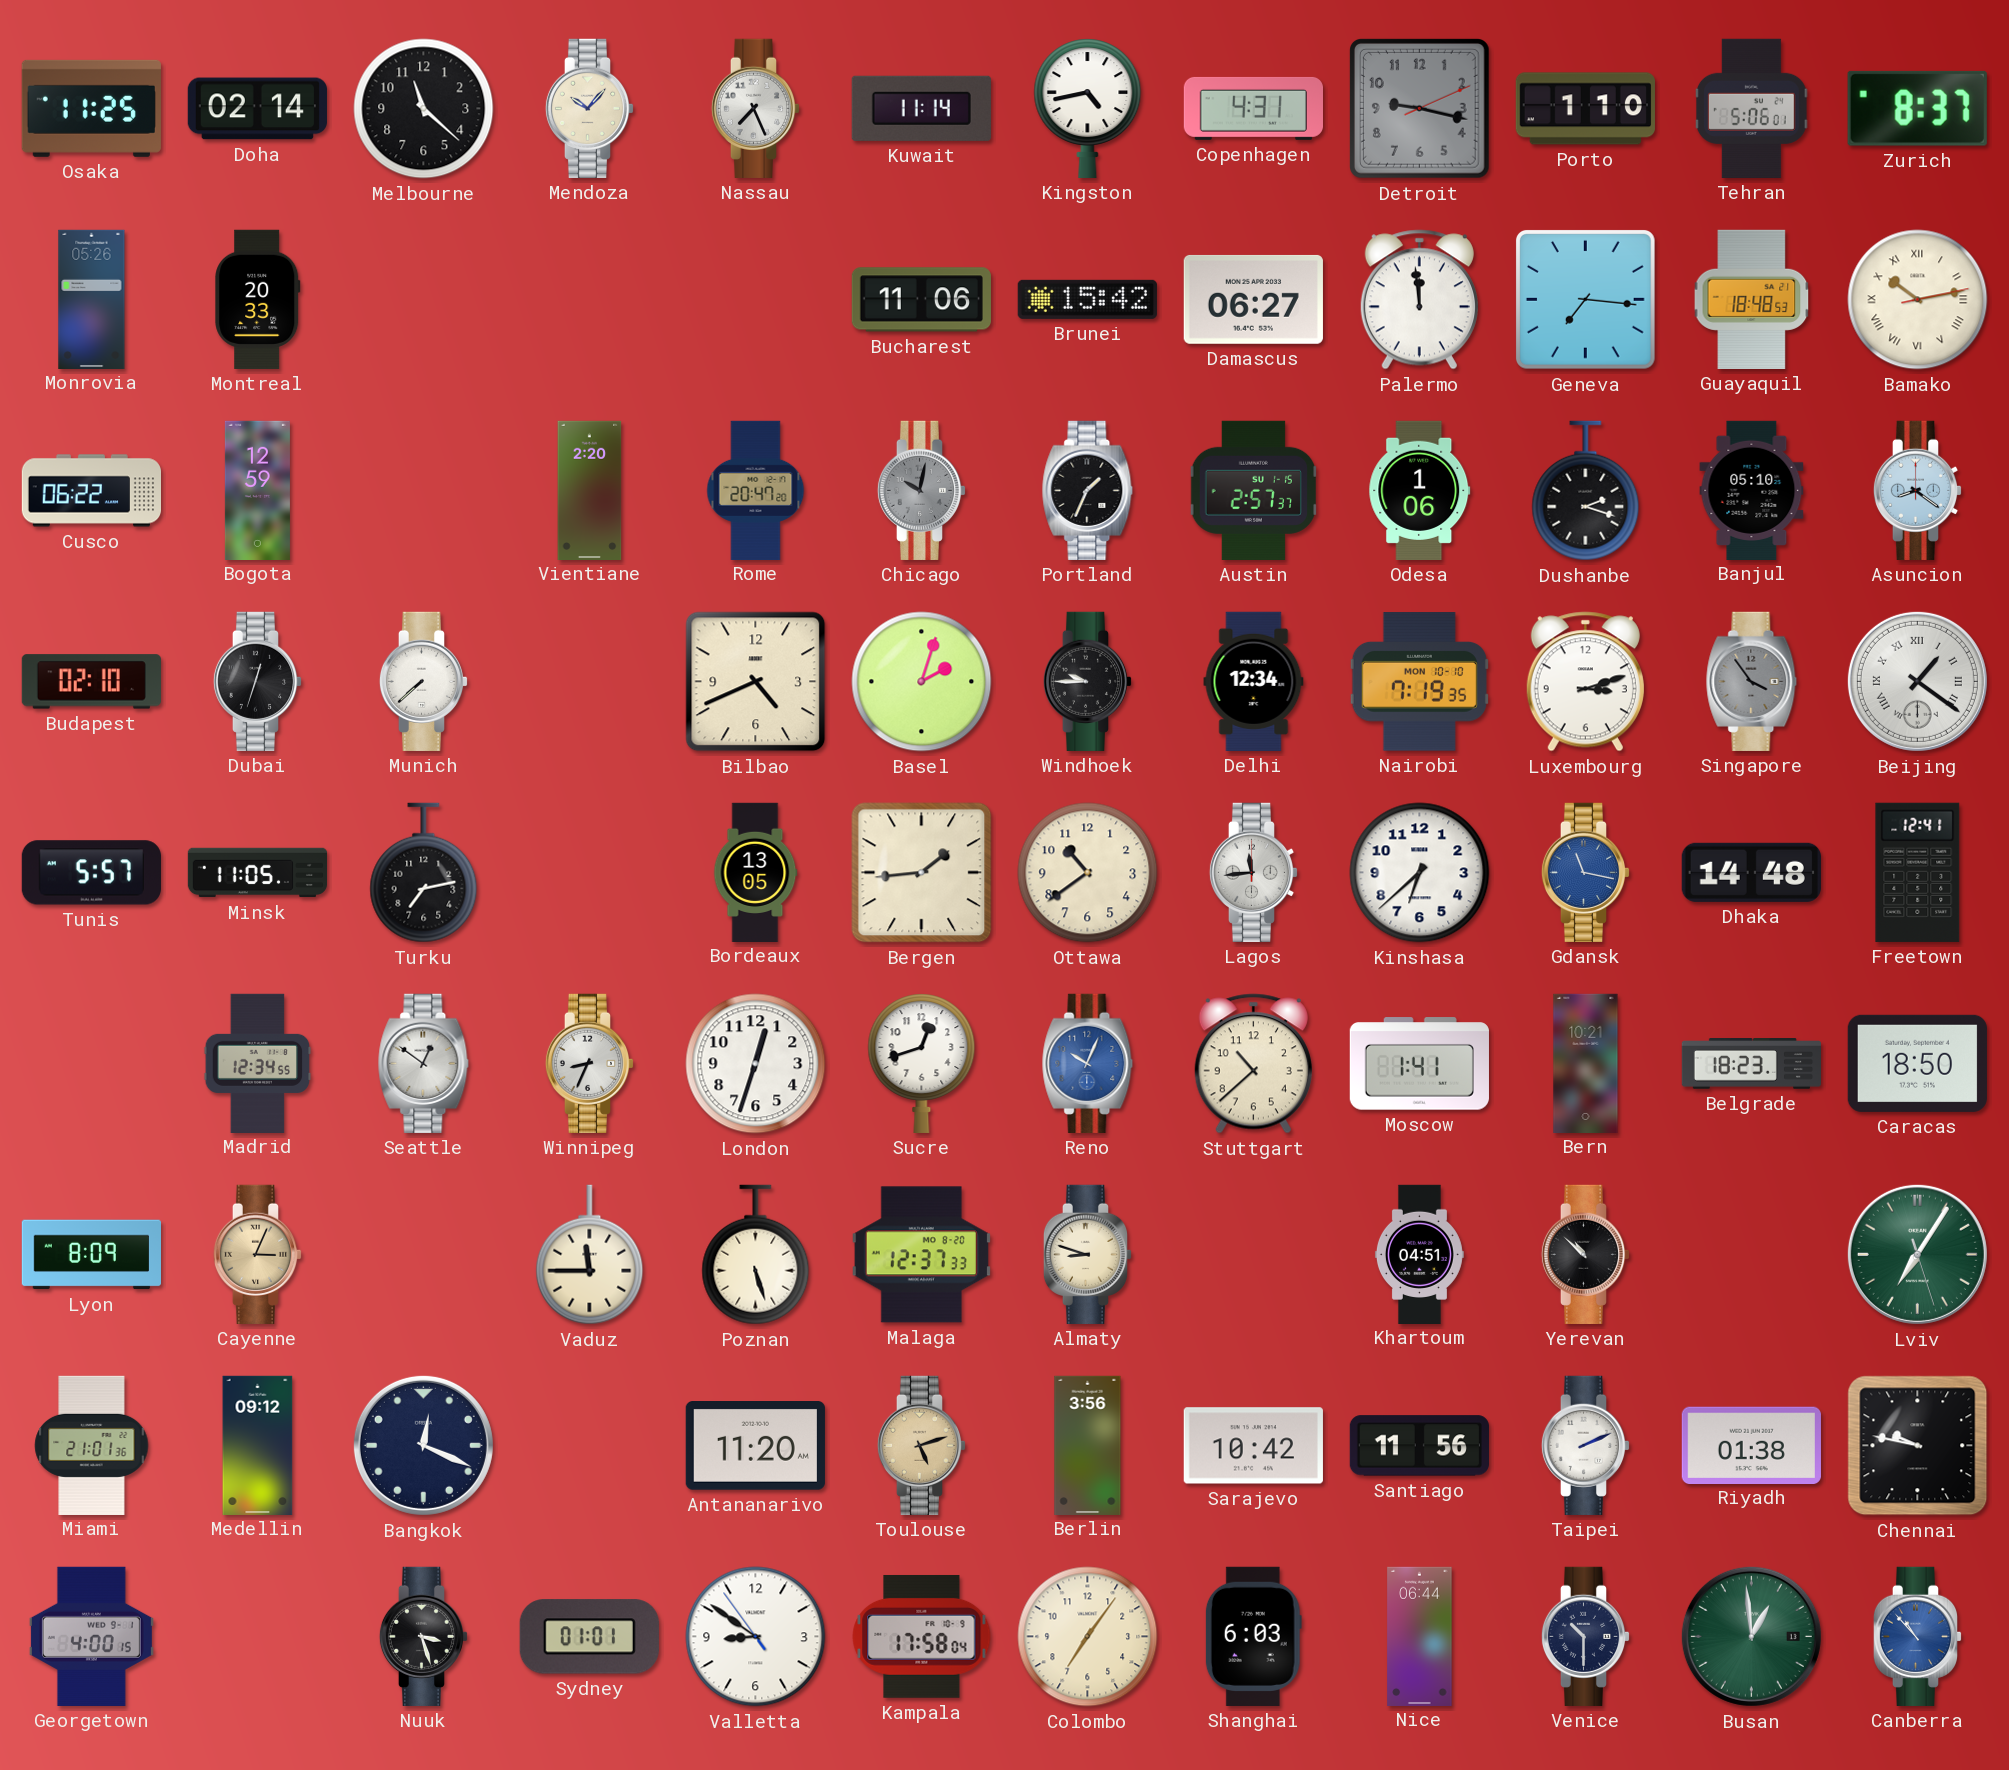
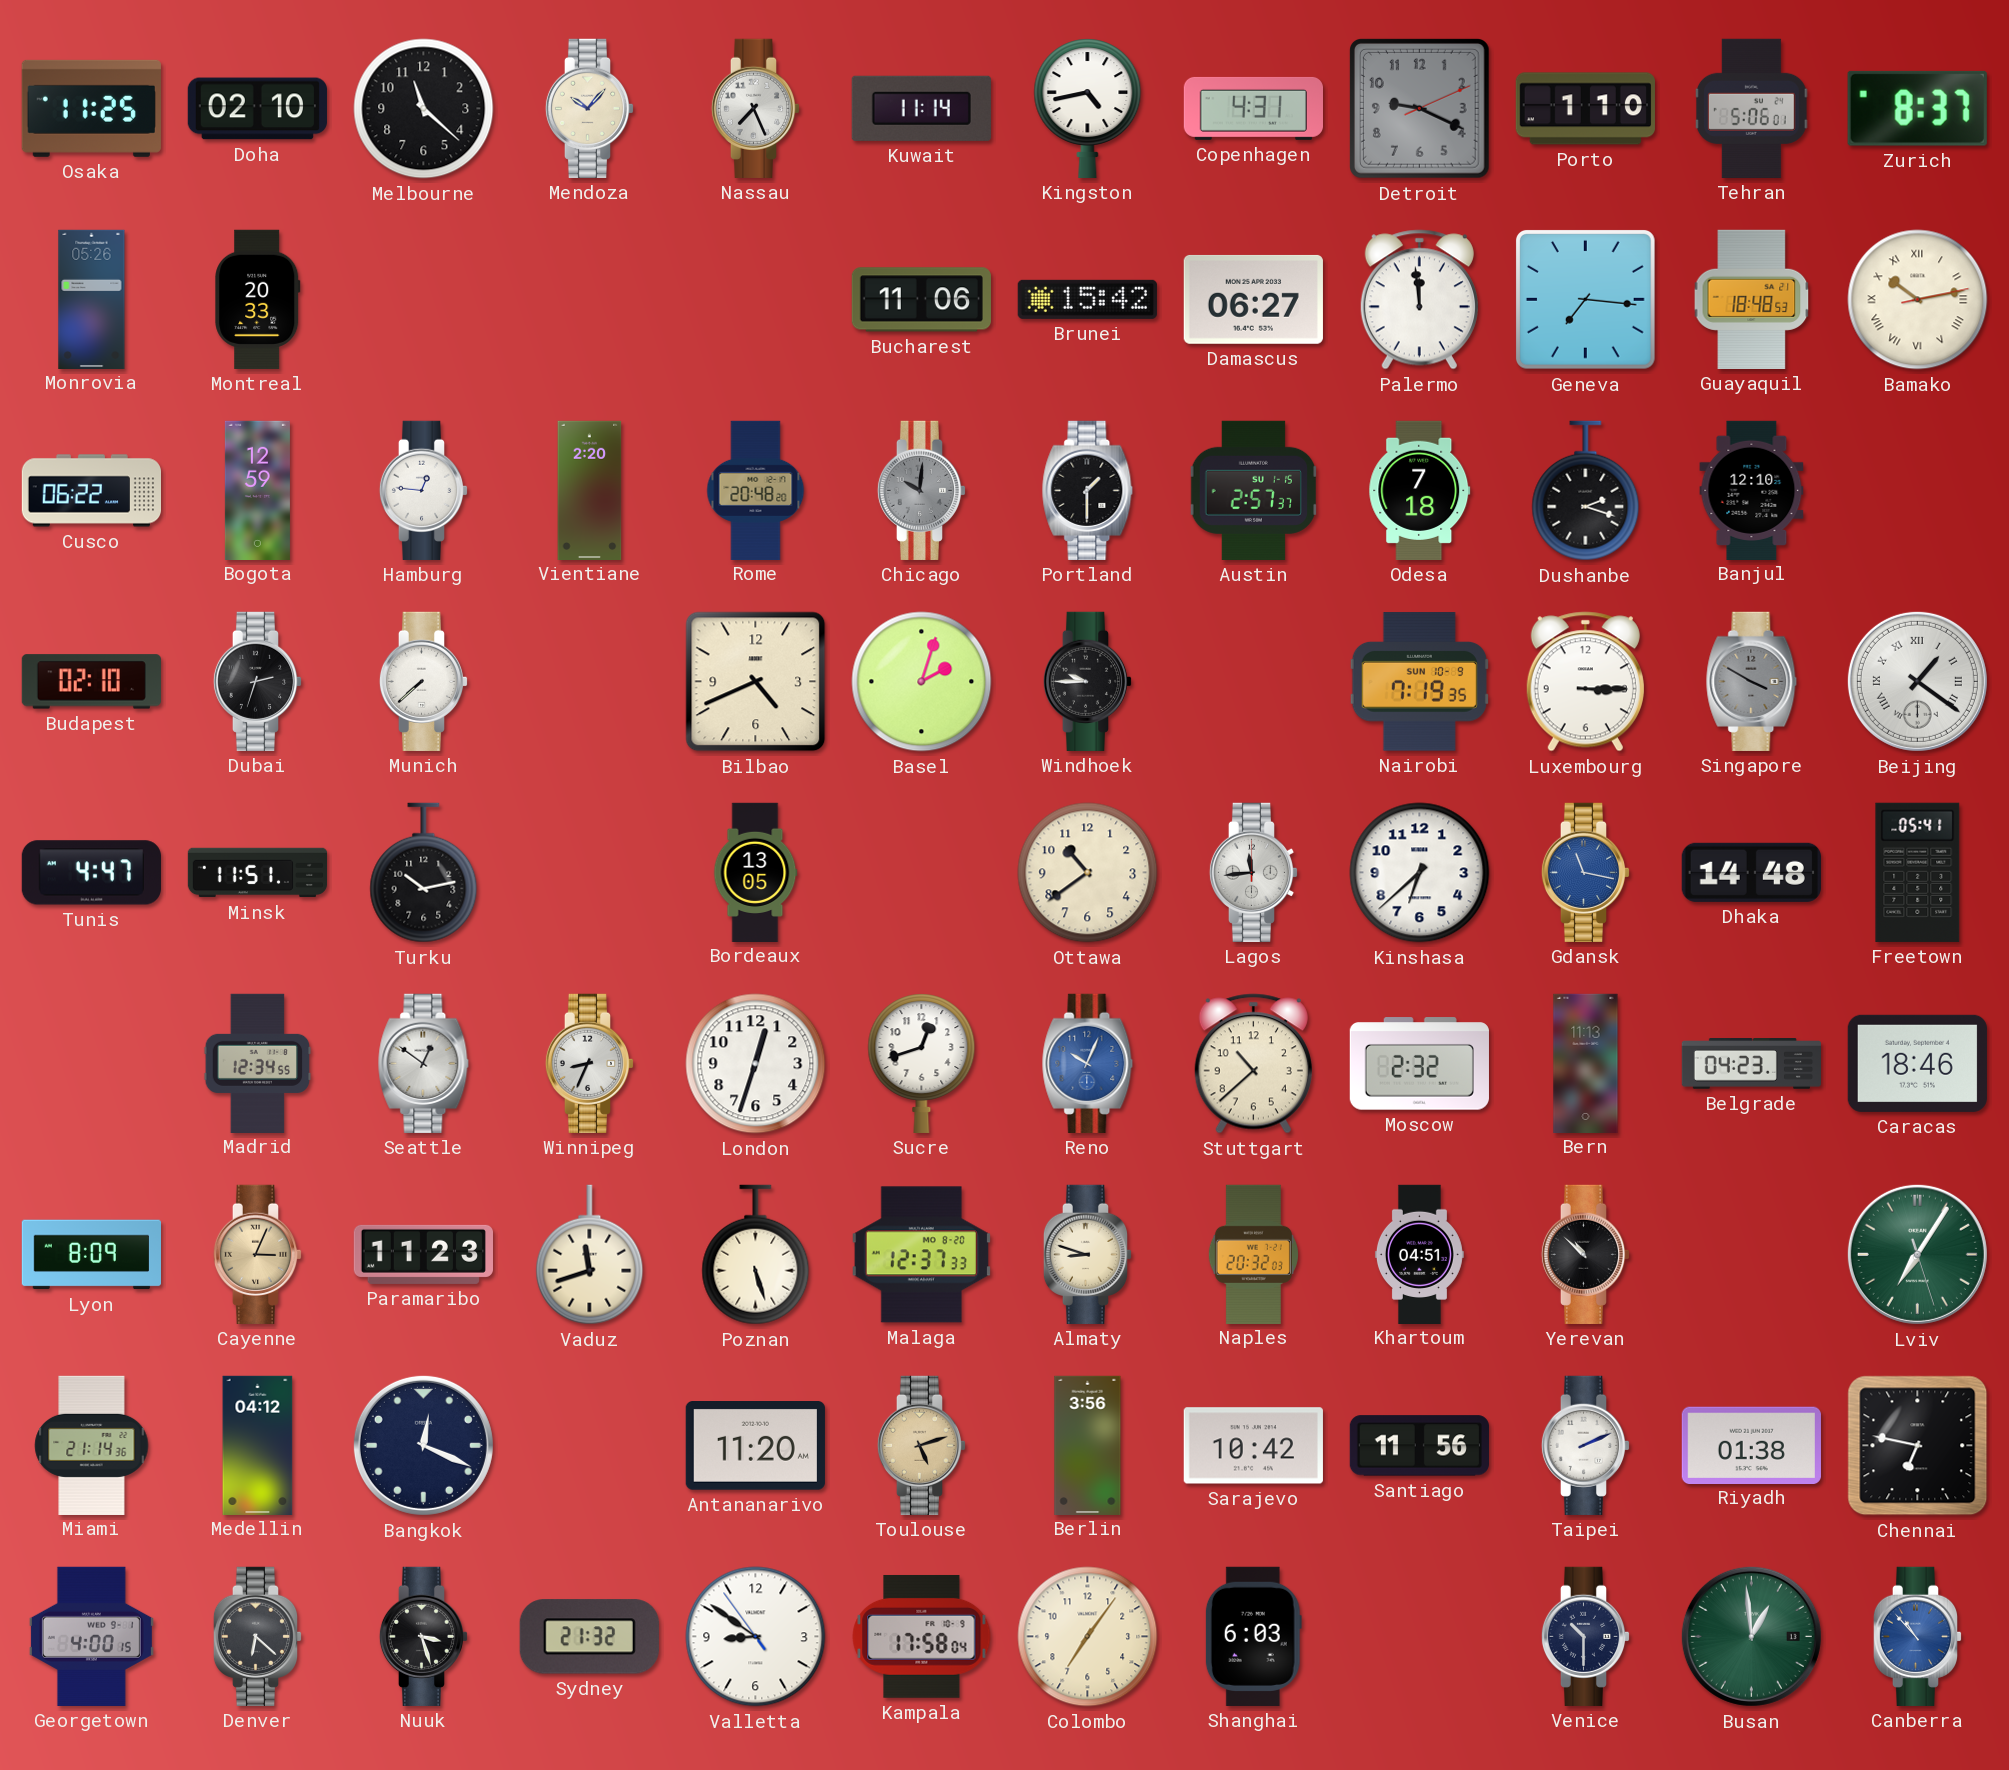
Doha: 02:14 -> 02:10 (257, 109)
Detroit: 9:17 -> 9:19 (1419, 108)
Hamburg: none -> 12:46 (424, 490)
Rome: 20:47 -> 20:48 (756, 490)
Chicago: 10:02 -> 10:01 (922, 490)
Portland: 1:34 -> 1:30 (1088, 490)
Odesa: 1:06 -> 7:18 (1420, 490)
Banjul: 05:10 -> 12:10 (1752, 490)
Asuncion: 8:21 -> none (1918, 490)
Dubai: 12:33 -> 2:33 (258, 681)
Delhi: 12:34 -> none (1254, 681)
Nairobi date: MON 10-10 -> SUN 10-9 (1419, 682)
Luxembourg: 3:12 -> 3:15 (1585, 682)
Singapore: 3:54 -> 3:50 (1752, 681)
Tunis: 5:57 -> 4:47 (91, 873)
Minsk: 11:05 -> 11:51 (258, 873)
Turku: 7:13 -> 10:13 (424, 873)
Bergen: 1:44 -> none (922, 873)
Freetown: 12:41 -> 05:41 (1918, 872)
Moscow: 1:41 -> 2:32 (1419, 1064)
Bern: 10:21 -> 11:13 (1586, 1063)
Belgrade: 18:23 -> 04:23 (1751, 1064)
Caracas: 18:50 -> 18:46 (1917, 1063)
Paramaribo: none -> 11:23 (423, 1254)
Vaduz: 11:45 -> 11:42 (590, 1255)
Naples: none -> 20:32 (1253, 1254)
Miami: 21:01 -> 21:14 (92, 1445)
Medellin: 09:12 -> 04:12 (258, 1445)
Chennai: 9:47 -> 6:47 (1918, 1446)
Denver: none -> 6:22 (258, 1636)
Sydney: 01:01 -> 21:32 (589, 1637)
Nice: 06:44 -> none (1420, 1636)
